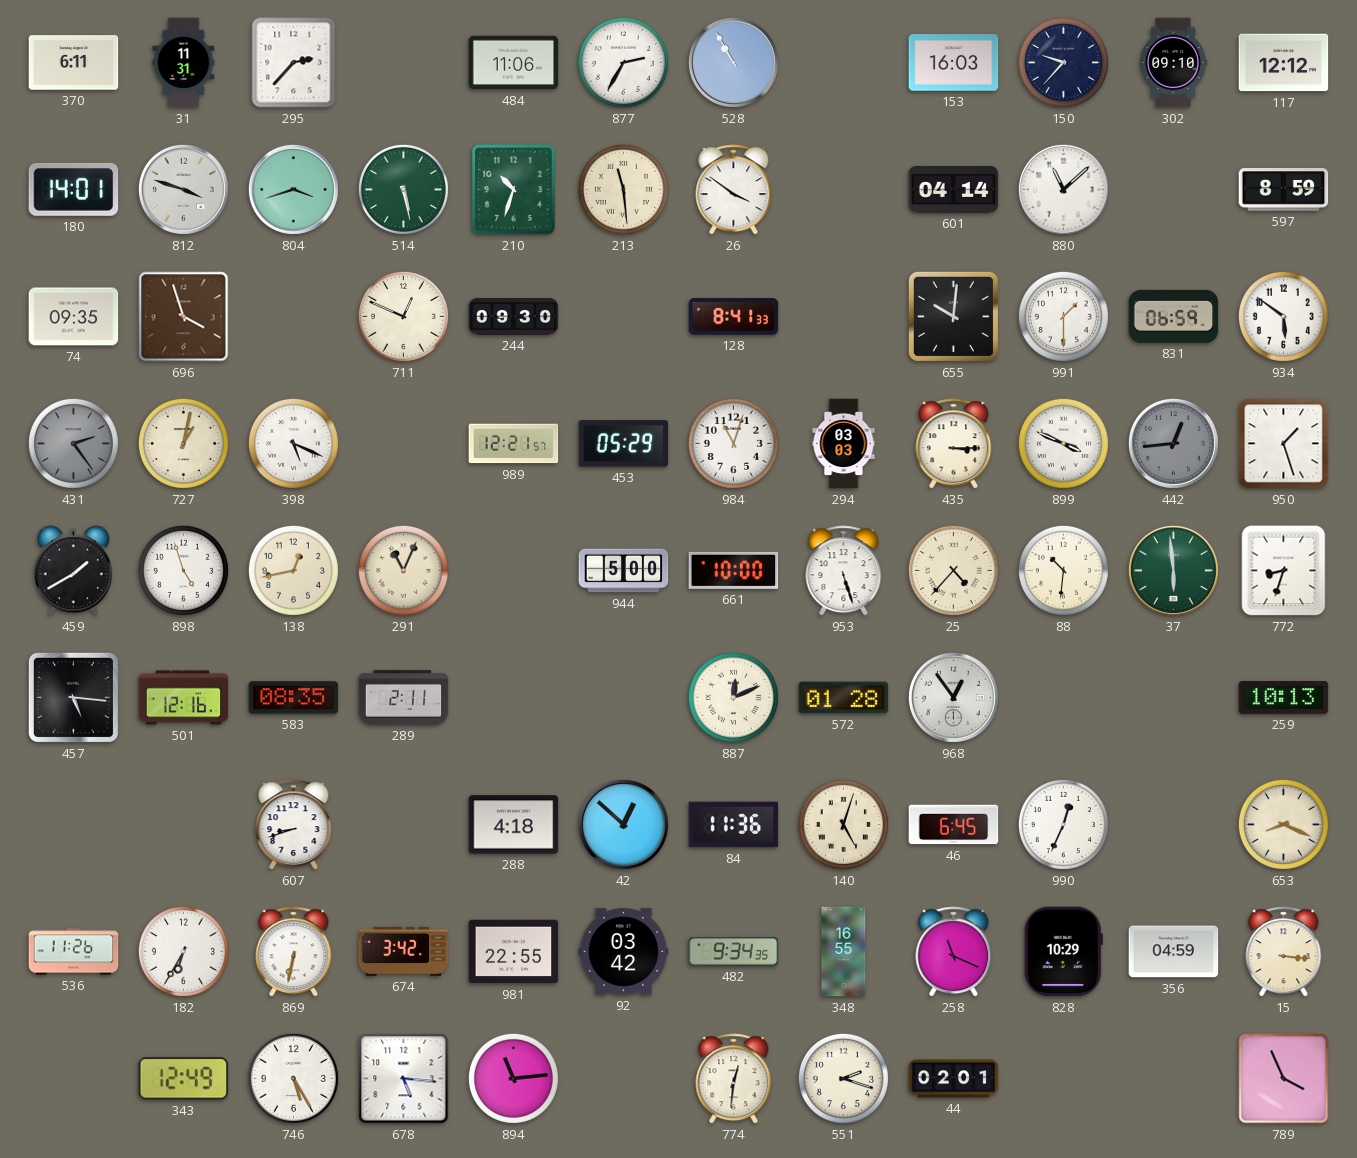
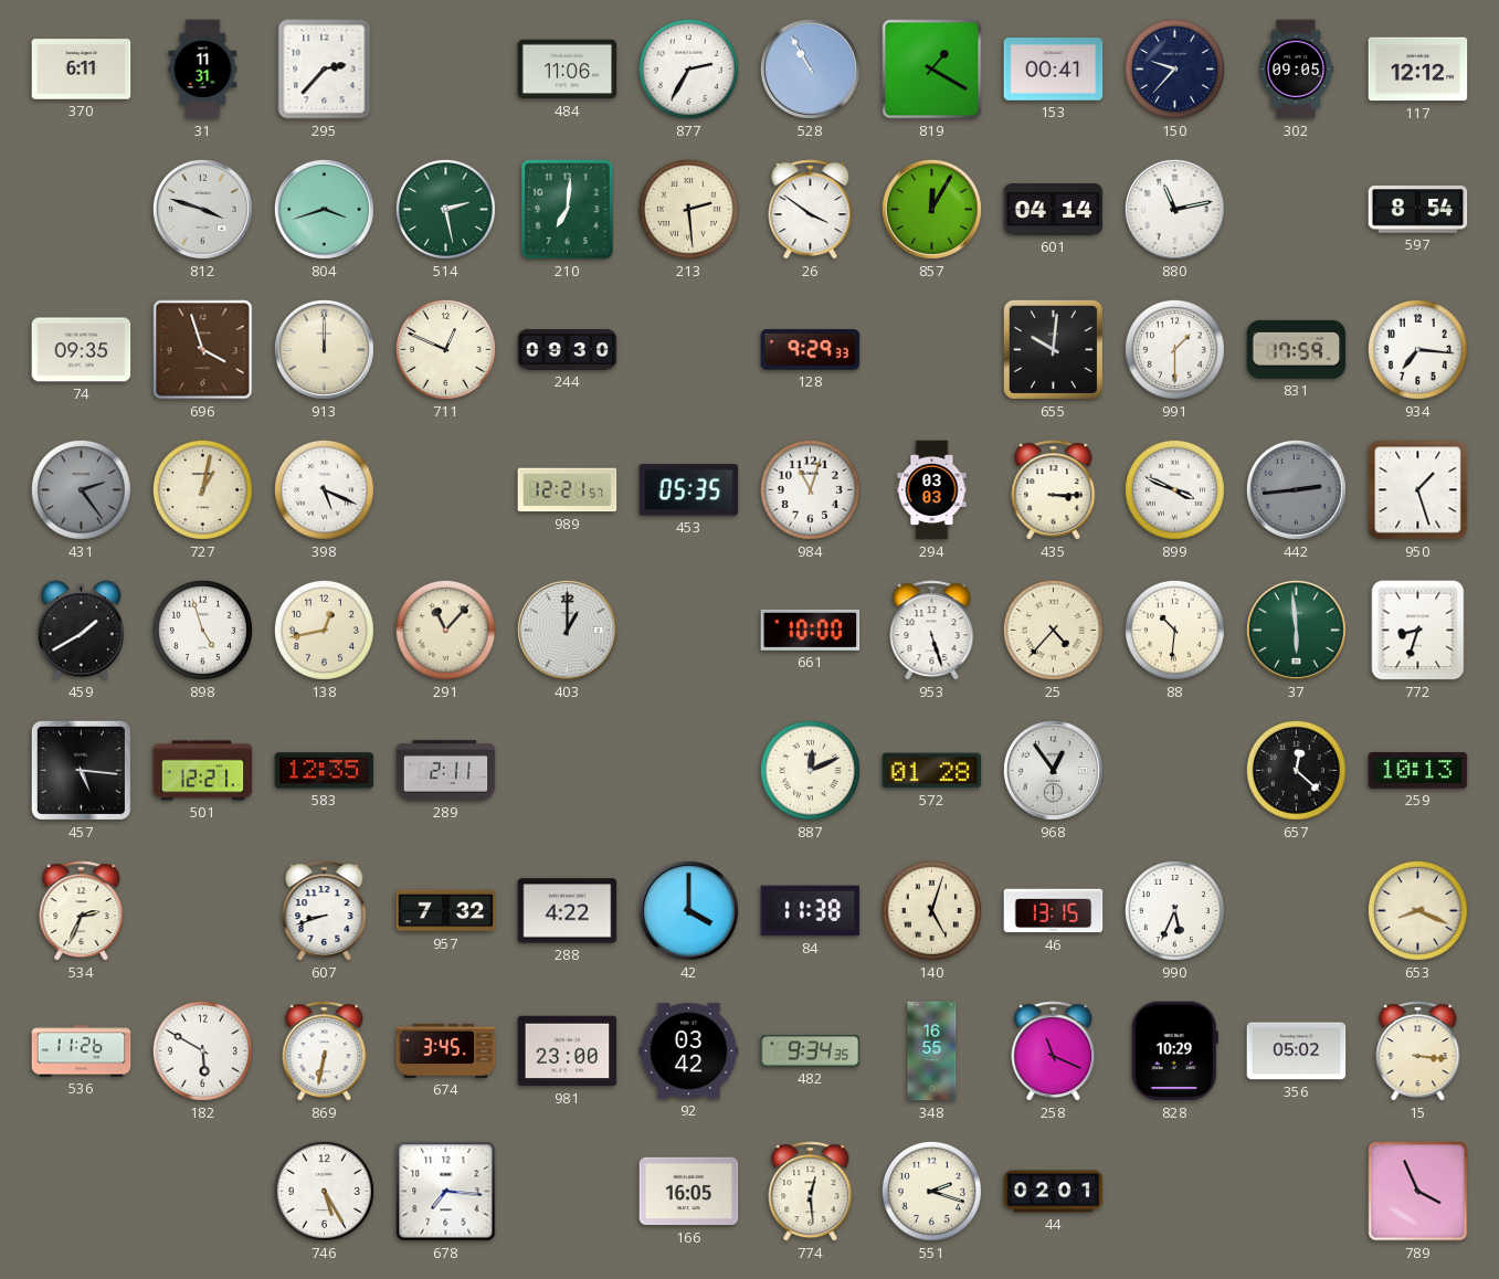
819: none -> 1:20 (932, 70)
153: 16:03 -> 00:41 (1054, 70)
302: 09:10 -> 09:05 (1296, 70)
180: 14:01 -> none (74, 189)
514: 5:28 -> 2:28 (445, 209)
210: 10:33 -> 7:01 (568, 210)
213: 11:29 -> 2:29 (688, 209)
857: none -> 12:05 (931, 209)
880: 11:08 -> 11:13 (1174, 209)
597: 8:59 -> 8:54 (1418, 210)
913: none -> 12:00 (324, 349)
128: 8:41 -> 9:29 (811, 350)
831: 06:59 -> 17:59 (1297, 349)
934: 5:51 -> 7:16 (1417, 349)
453: 05:29 -> 05:35 (689, 490)
442: 12:44 -> 2:44 (1296, 489)
291: 11:04 -> 11:07 (445, 630)
403: none -> 1:00 (567, 630)
944: 5:00 -> none (624, 571)
501: 12:16 -> 12:21 (203, 771)
583: 08:35 -> 12:35 (325, 771)
657: none -> 12:22 (1296, 770)
534: none -> 2:34 (82, 911)
957: none -> 7:32 (446, 911)
288: 4:18 -> 4:22 (568, 911)
42: 12:52 -> 4:00 (688, 910)
84: 11:36 -> 11:38 (811, 911)
46: 6:45 -> 13:15 (1054, 911)
990: 12:34 -> 5:34 (1174, 910)
182: 6:35 -> 5:50 (202, 1050)
674: 3:42 -> 3:45 (446, 1050)
981: 22:55 -> 23:00 (568, 1051)
356: 04:59 -> 05:02 (1297, 1051)
343: 12:49 -> none (184, 1079)
678: 5:16 -> 7:16 (446, 1192)
894: 11:14 -> none (513, 1078)
166: none -> 16:05 (689, 1192)
774: 12:31 -> 12:29 (811, 1192)
